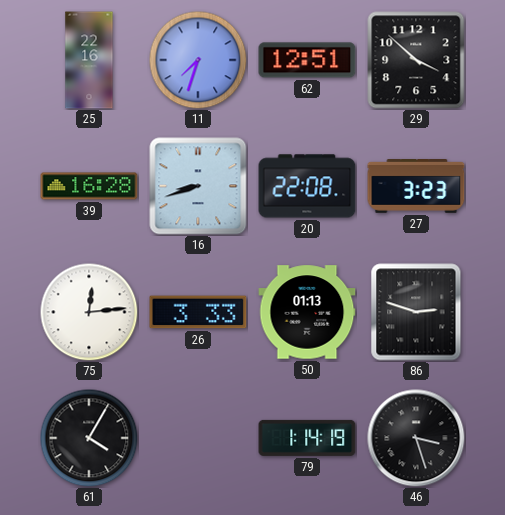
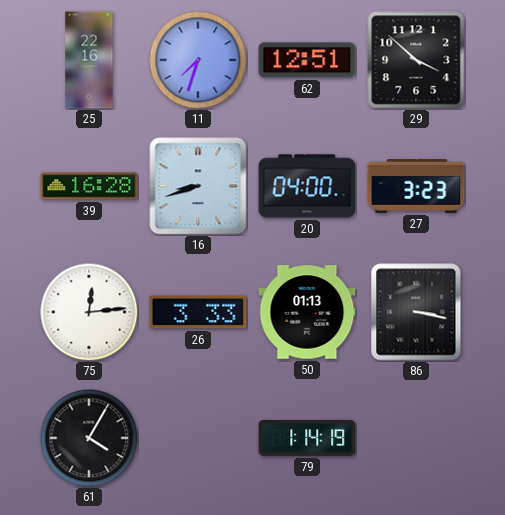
20: 22:08 -> 04:00 (307, 186)
86: 2:48 -> 3:17 (416, 312)
46: 3:27 -> none (416, 438)
